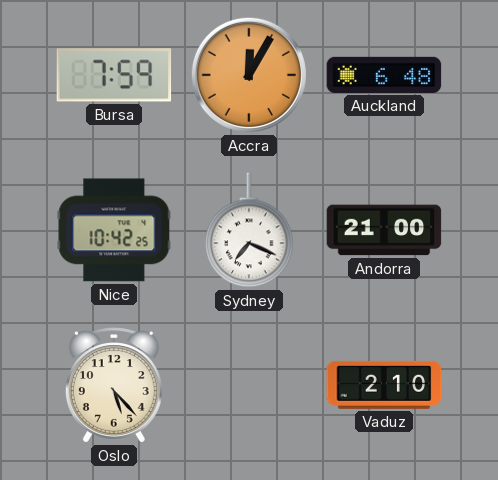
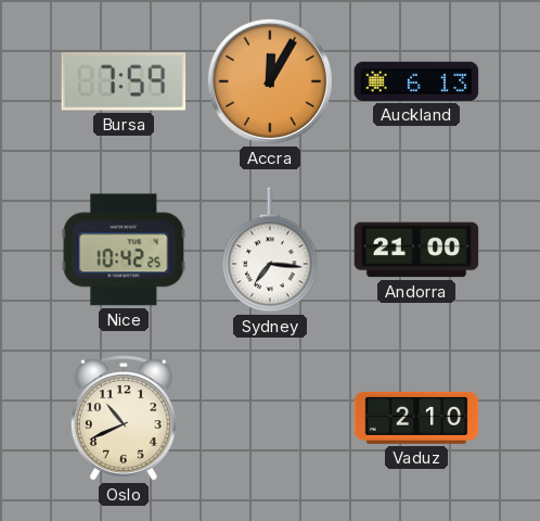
Auckland: 6:48 -> 6:13 (416, 81)
Sydney: 7:19 -> 7:16 (270, 250)
Oslo: 5:23 -> 10:41 (124, 418)
